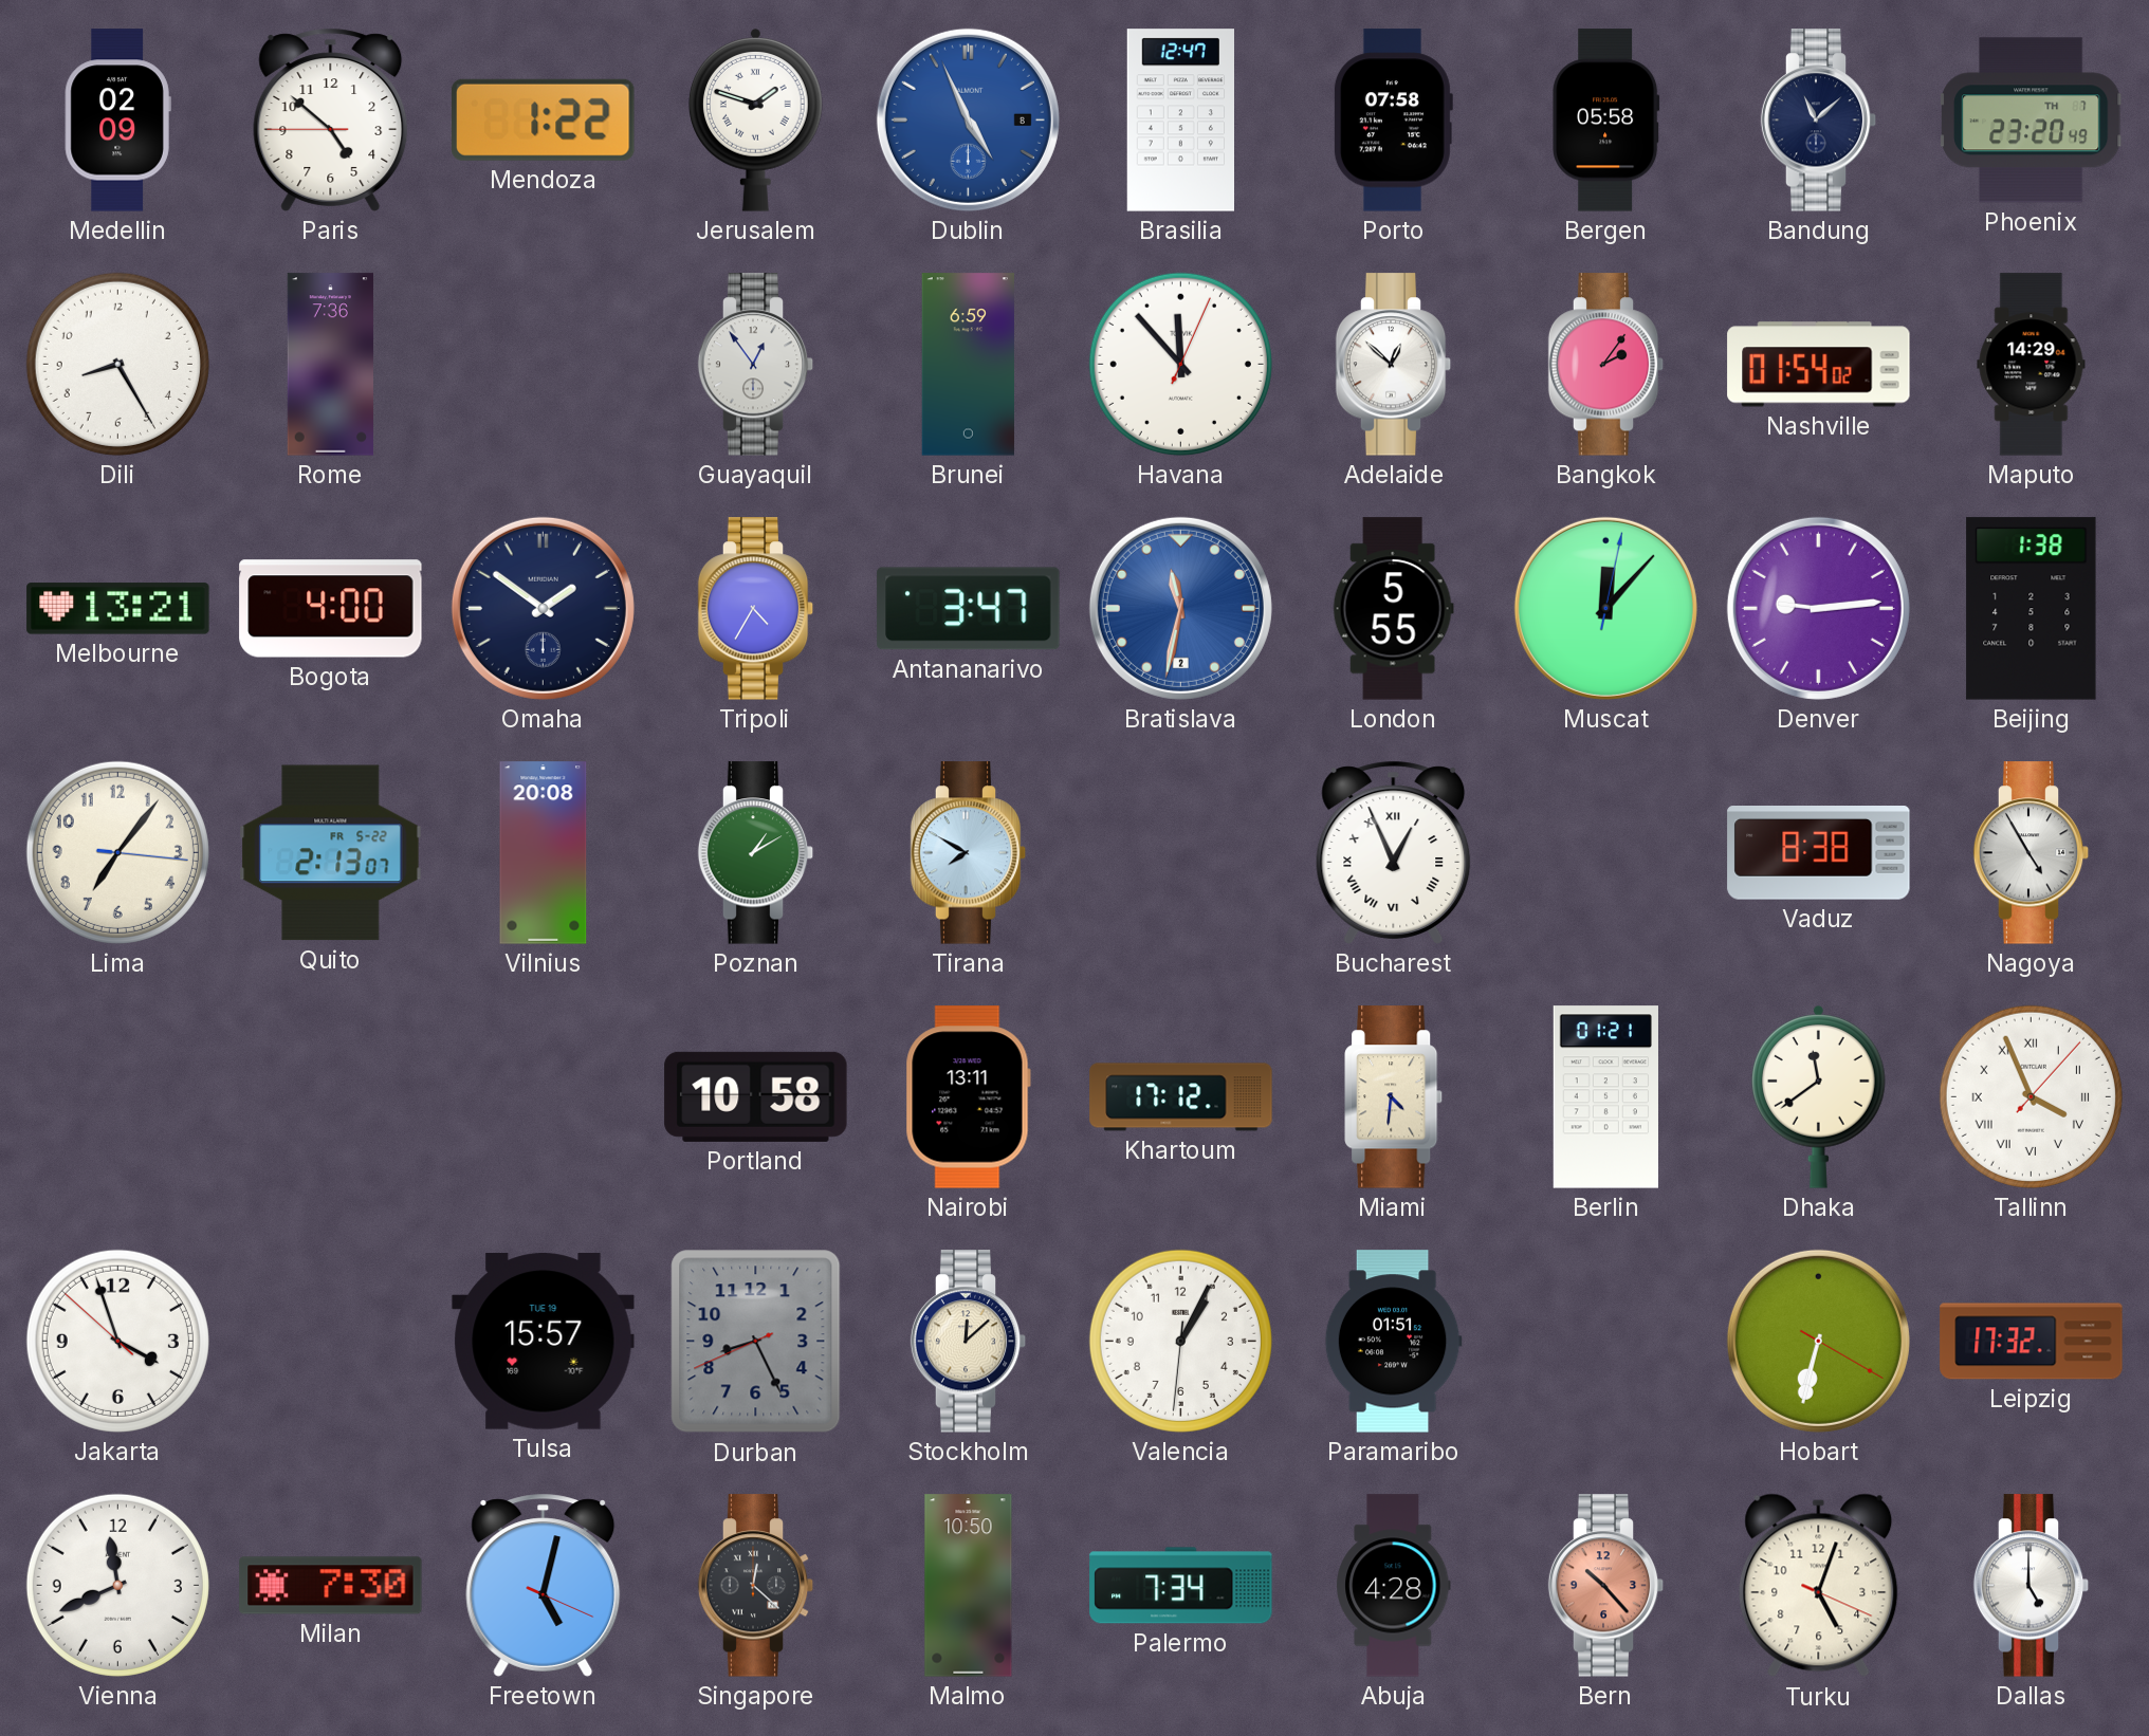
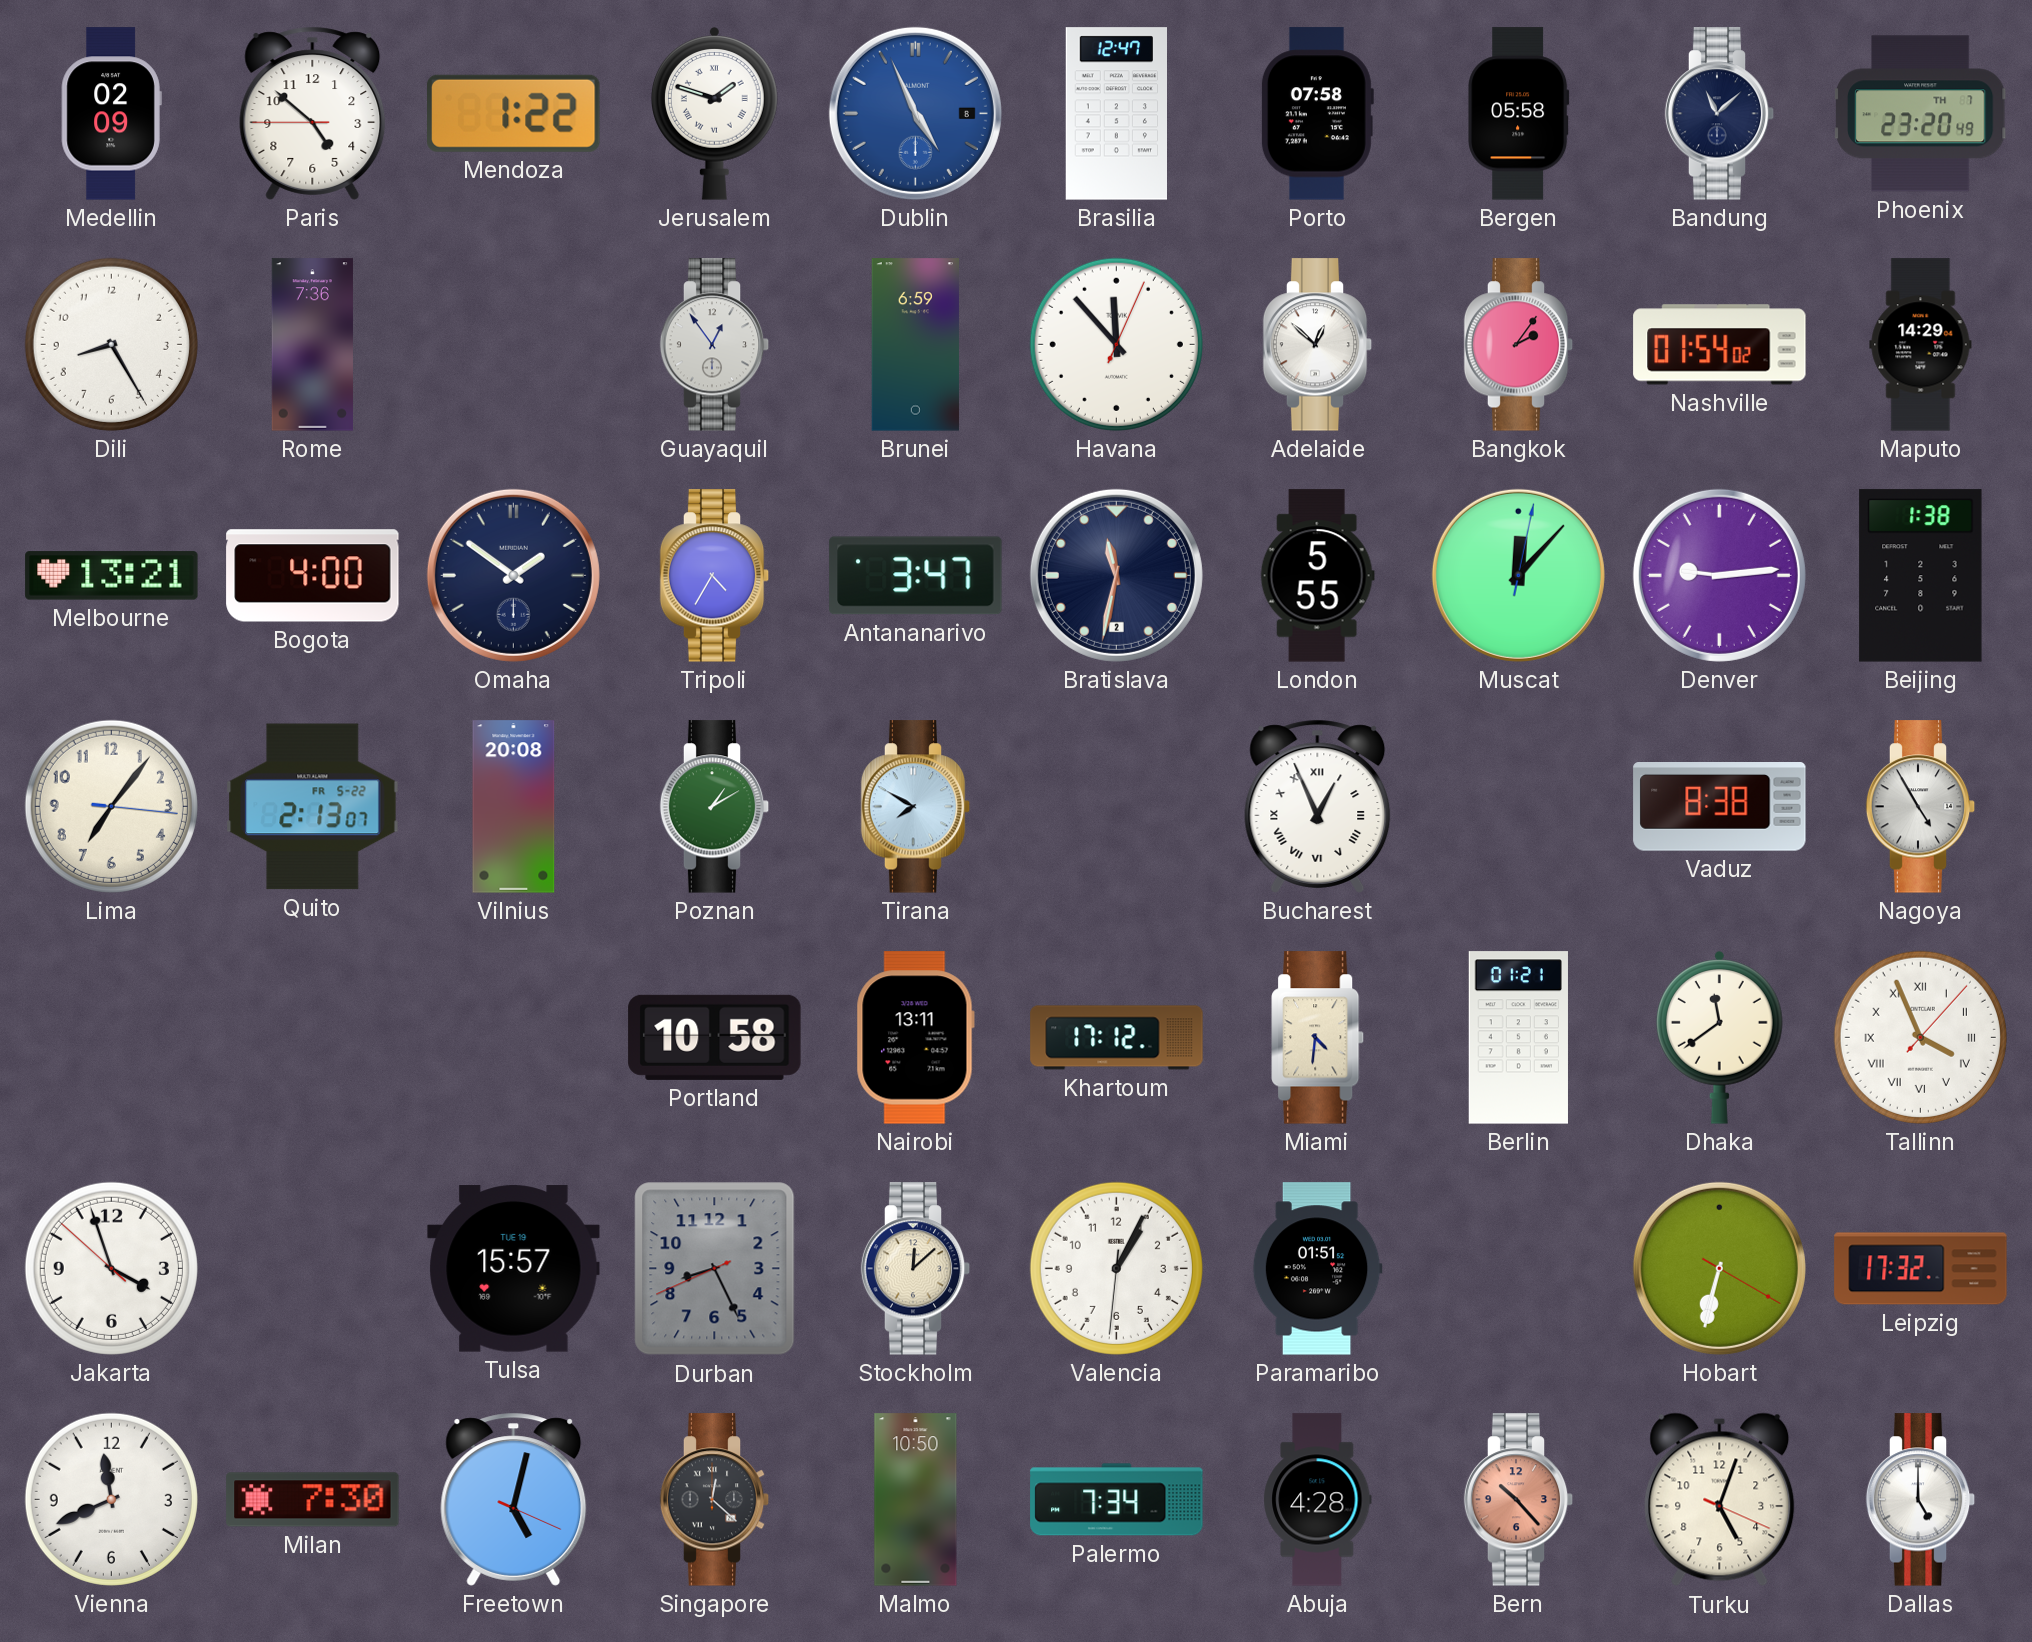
Bratislava dial: blue -> navy (1116, 575)
